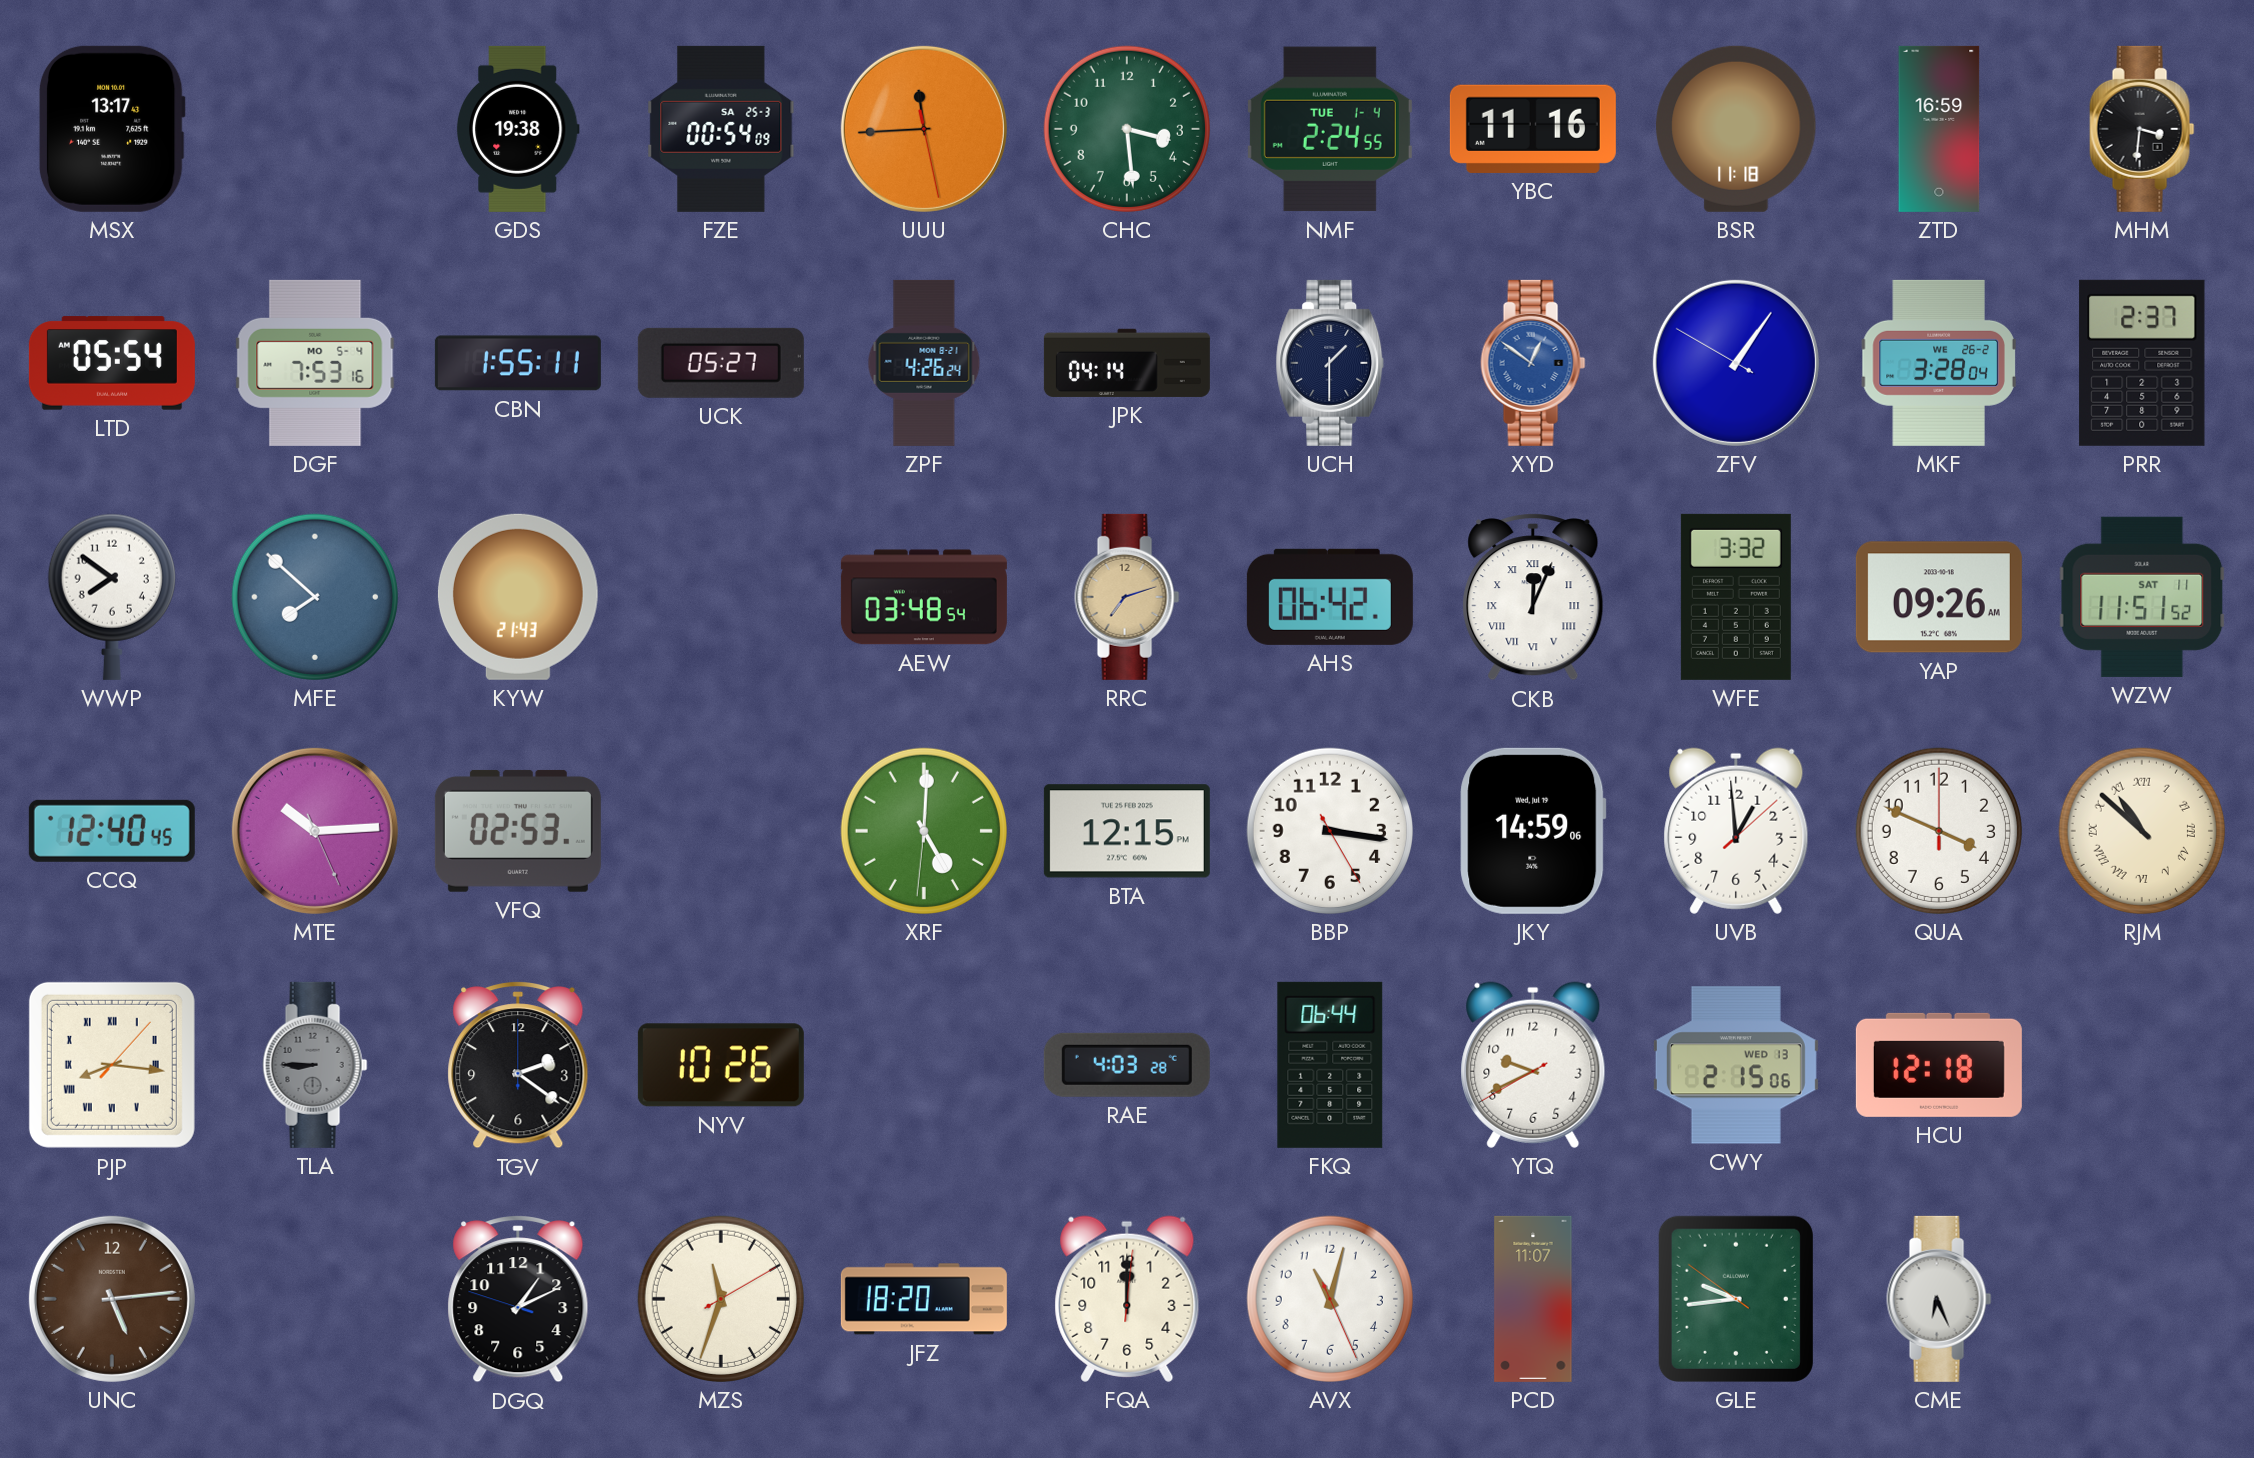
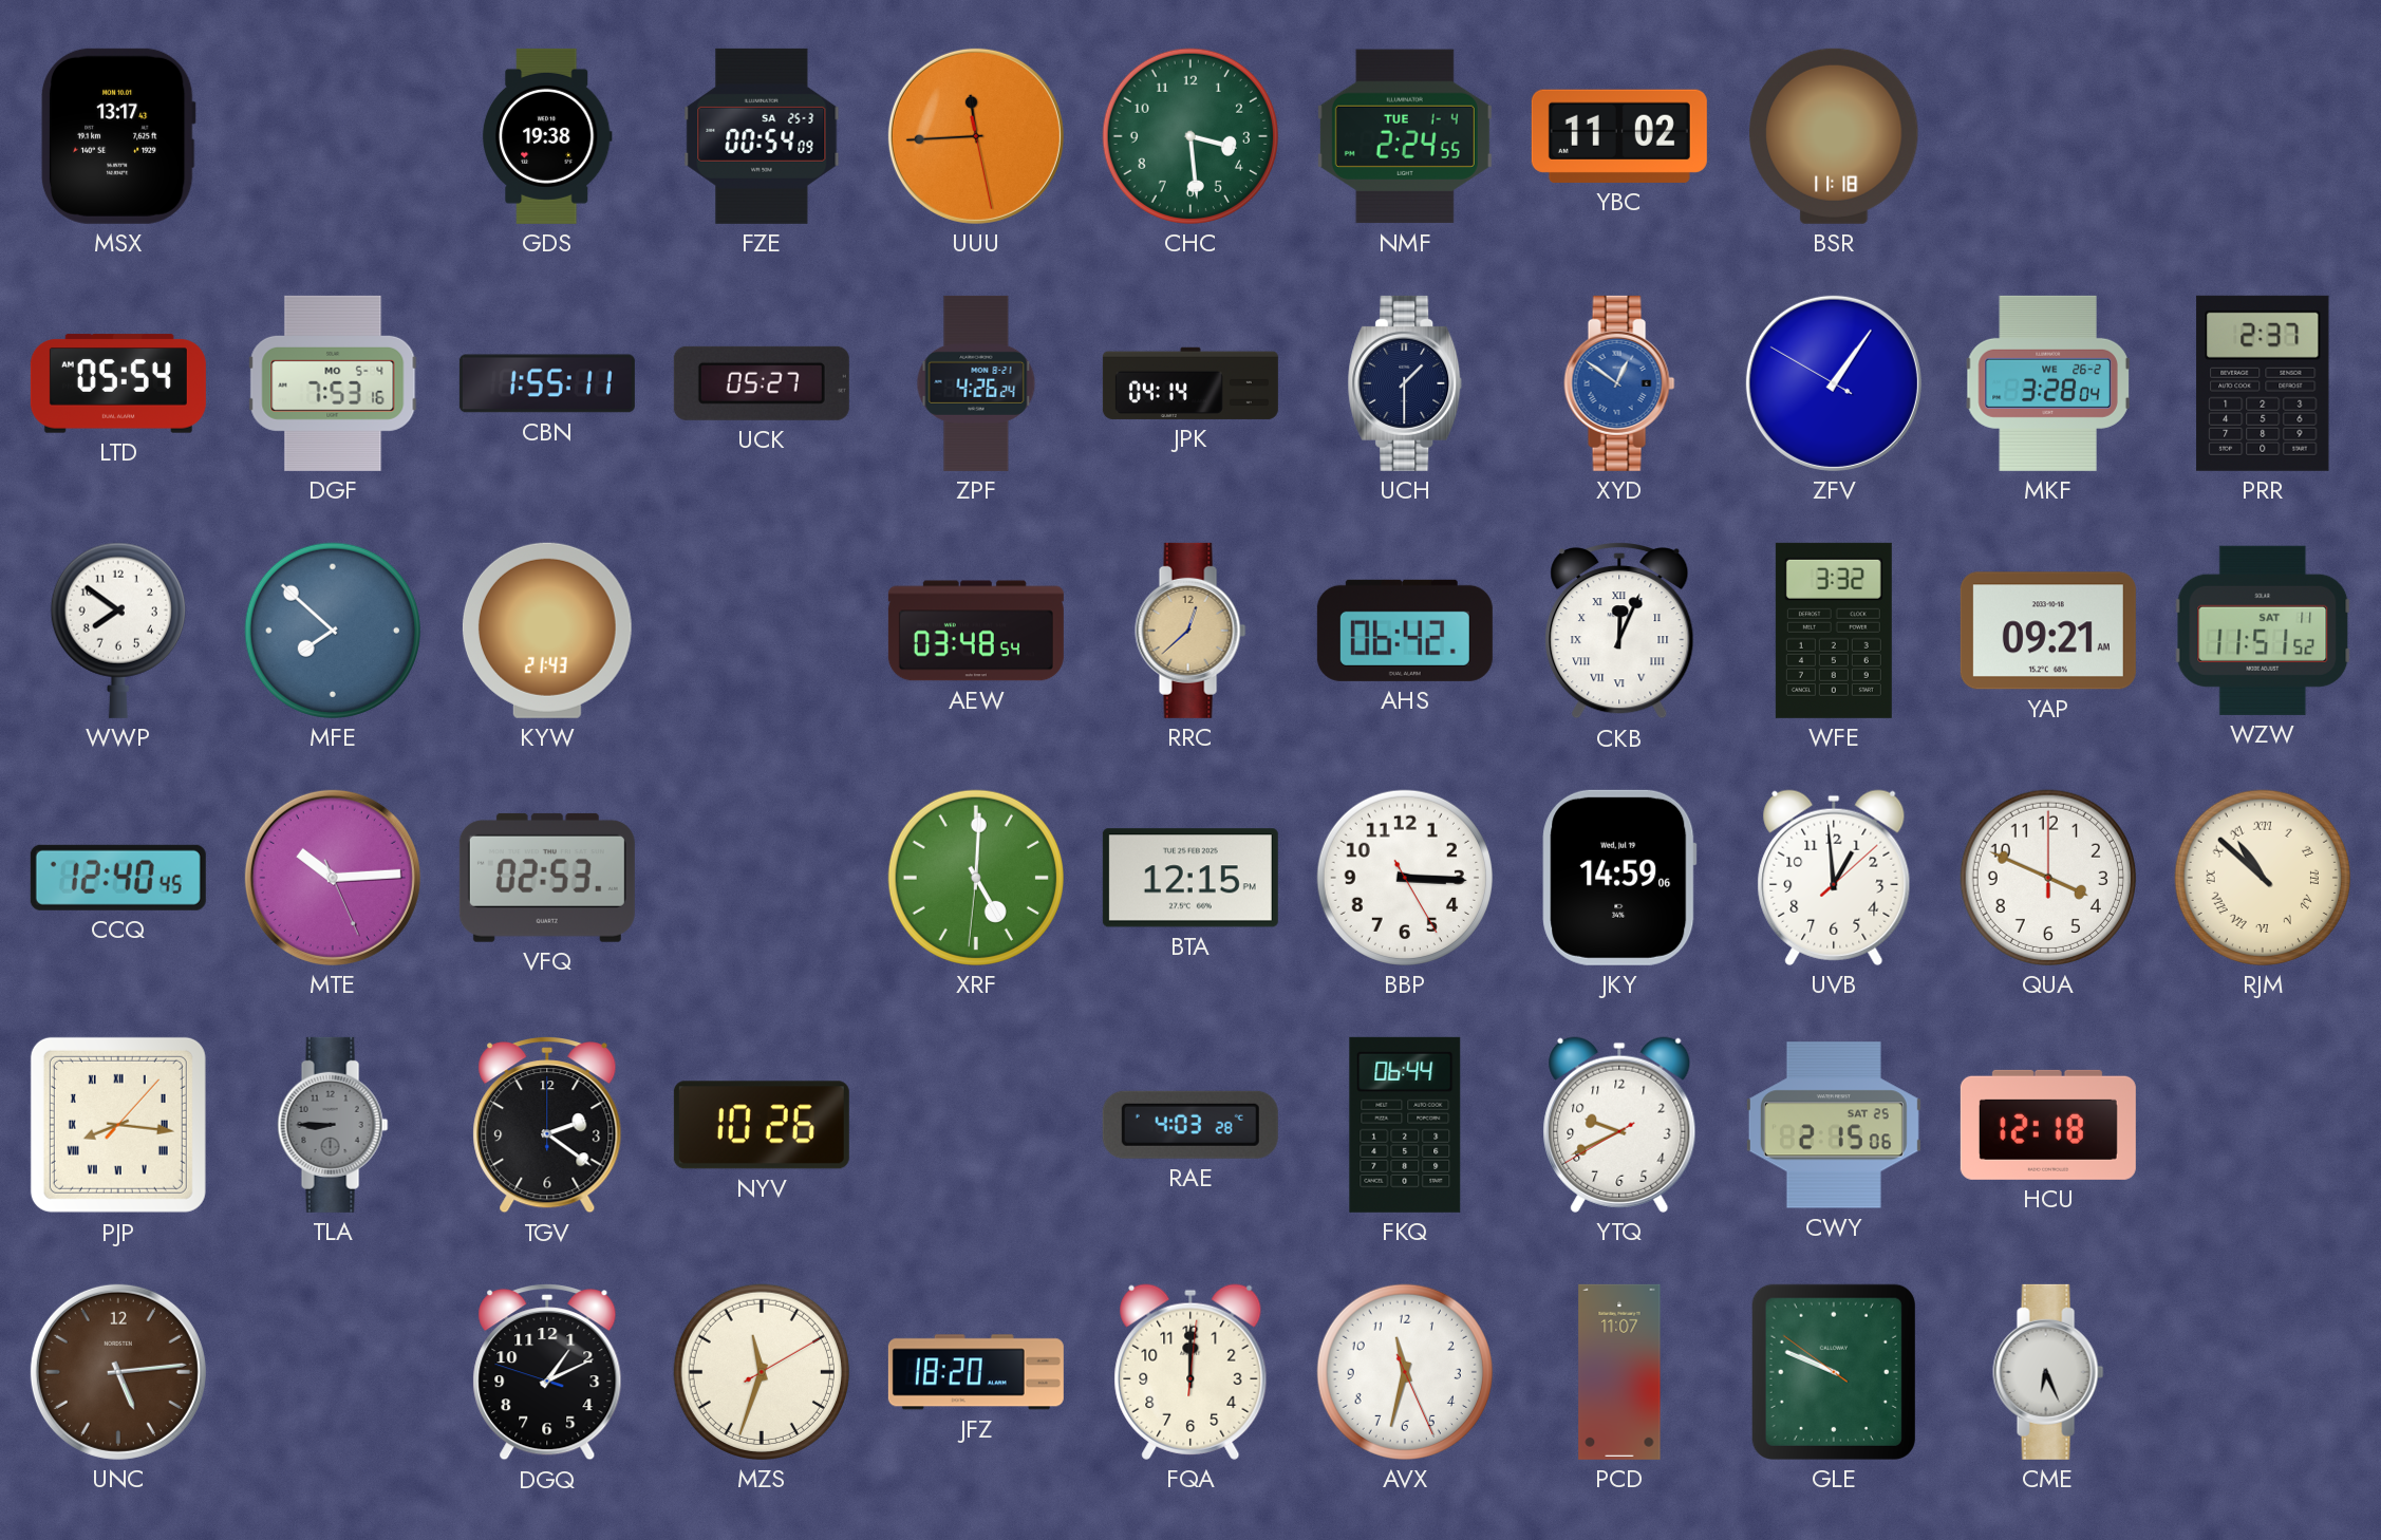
YBC: 11:16 -> 11:02 (1619, 136)
ZTD: 16:59 -> none (1939, 129)
MHM: 3:31 -> none (2142, 129)
RRC: 7:12 -> 12:38 (1190, 631)
YAP: 09:26 -> 09:21 (2048, 631)
BBP: 3:16 -> 3:15 (1405, 878)
CWY date: WED 13 -> SAT 25 (1834, 1125)
AVX: 11:02 -> 11:32 (1405, 1372)
GLE: 9:43 -> 9:48 (1834, 1372)
